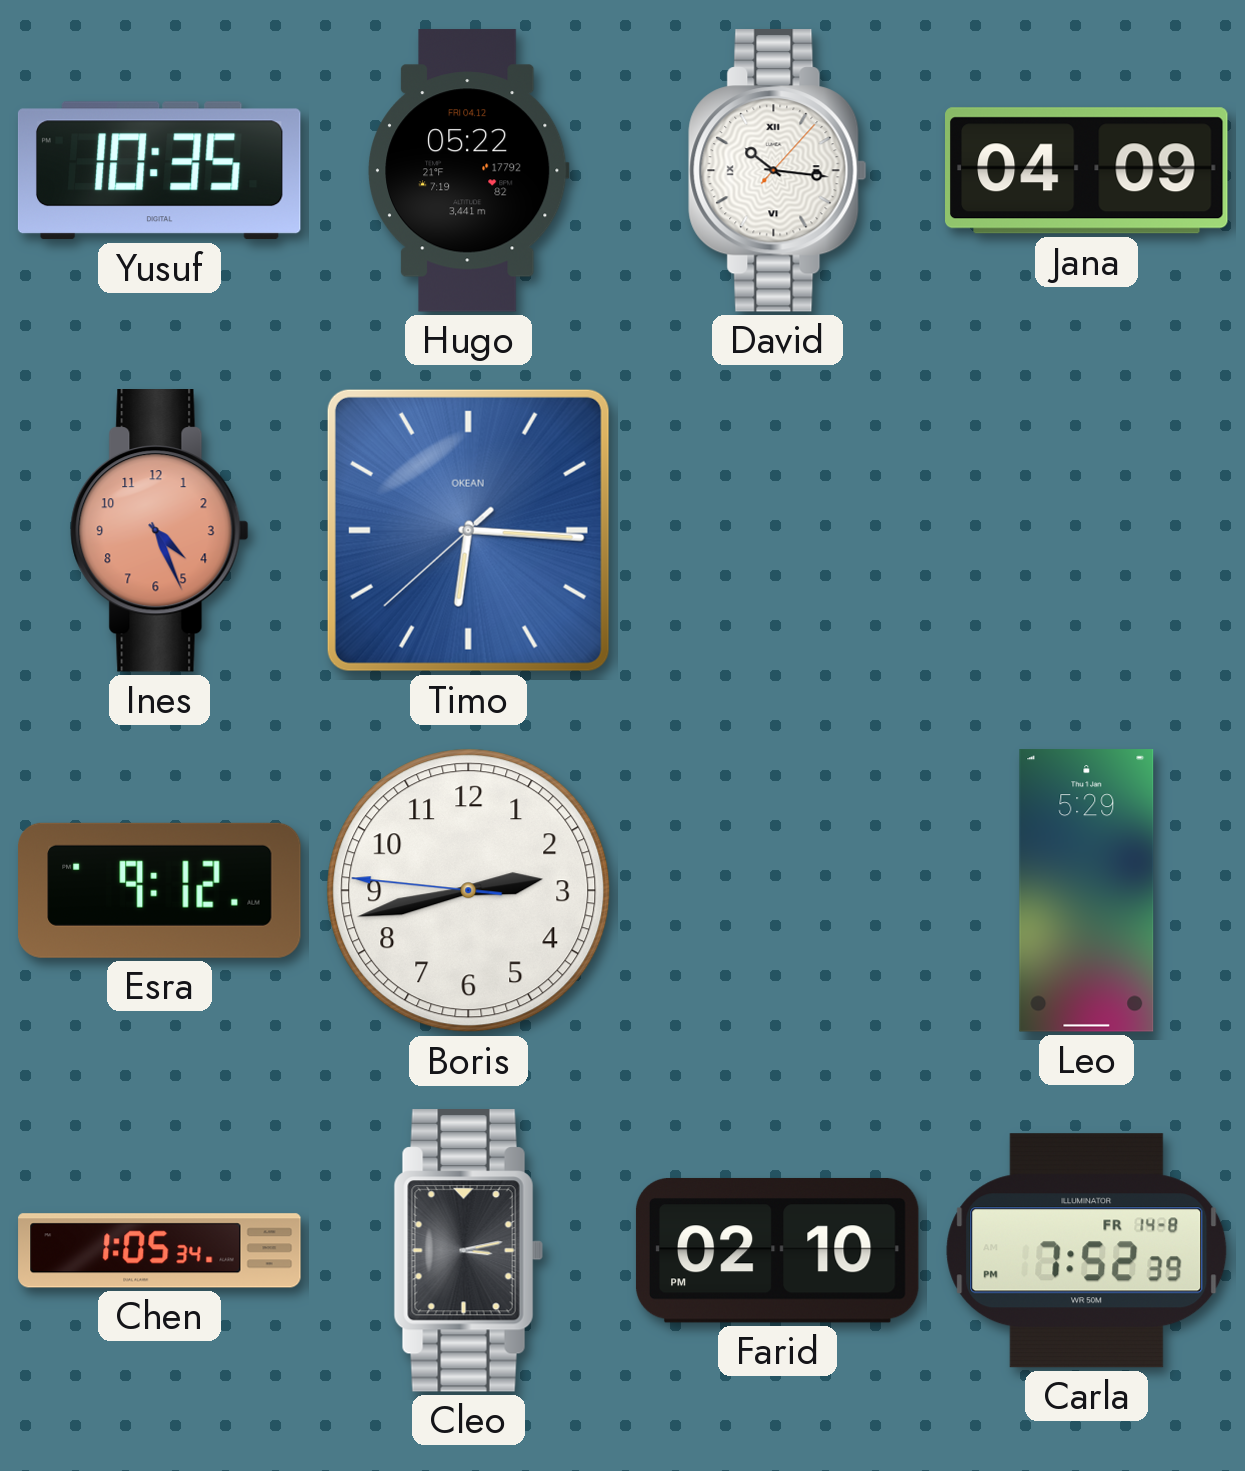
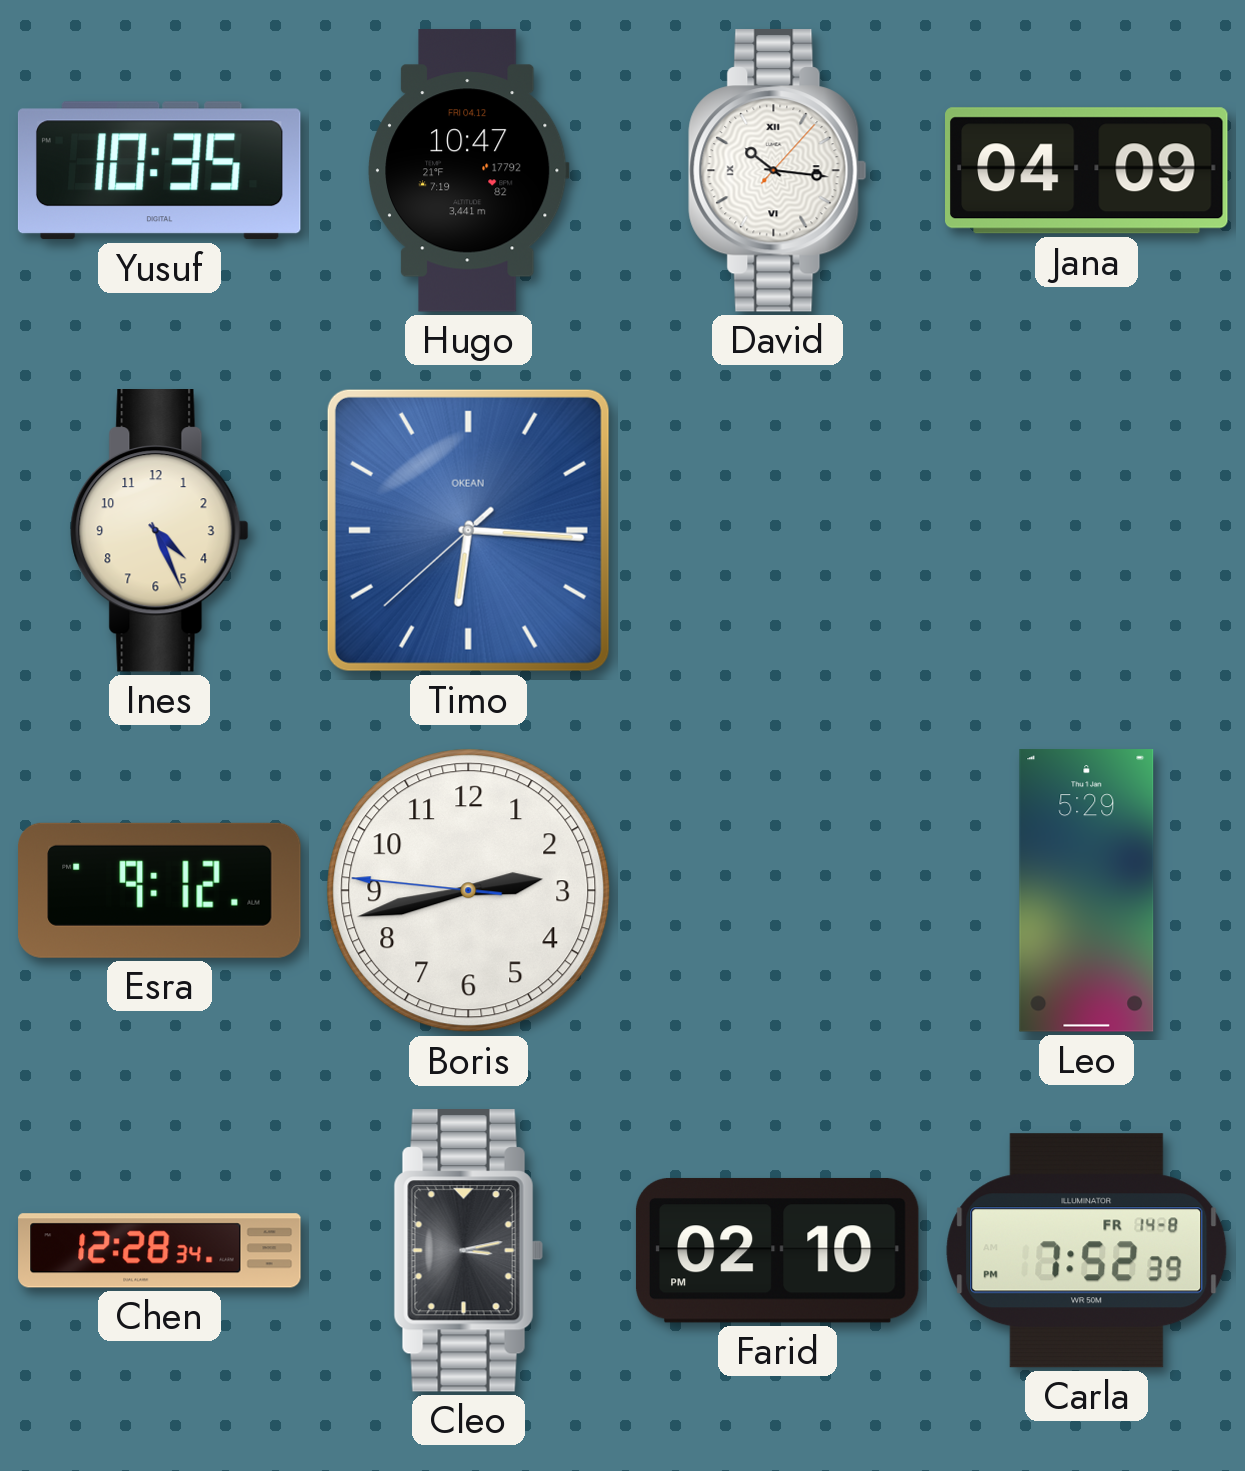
Hugo: 05:22 -> 10:47 (469, 171)
Ines dial: salmon -> cream (160, 530)
Chen: 1:05 -> 12:28 (160, 1251)
